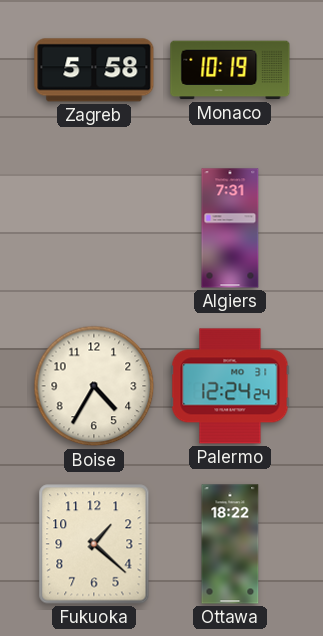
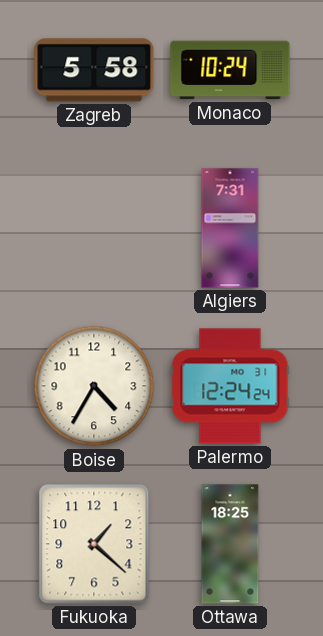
Monaco: 10:19 -> 10:24 (230, 70)
Ottawa: 18:22 -> 18:25 (230, 544)
